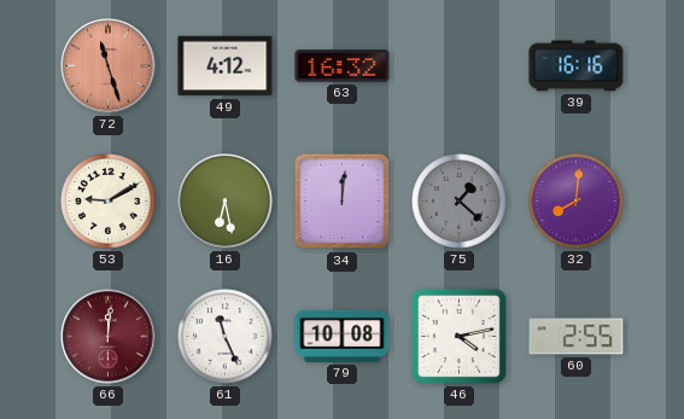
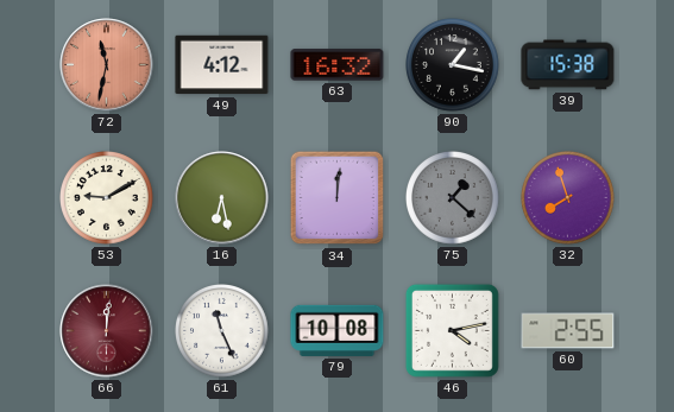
72: 11:27 -> 11:32 (107, 65)
90: none -> 1:17 (453, 65)
39: 16:16 -> 15:38 (568, 65)
32: 8:01 -> 7:57 (568, 198)
